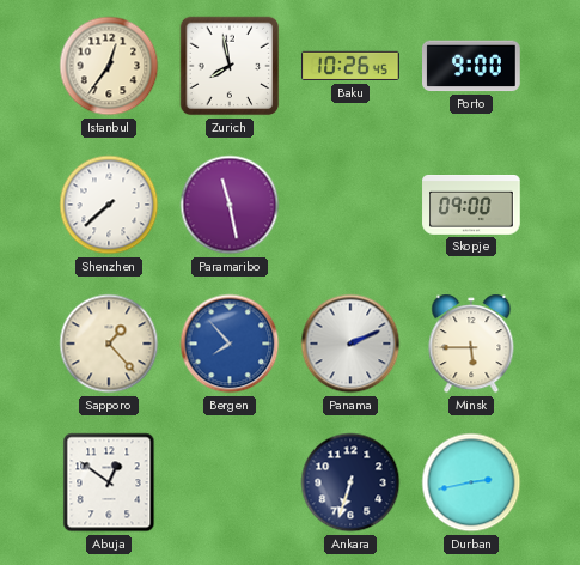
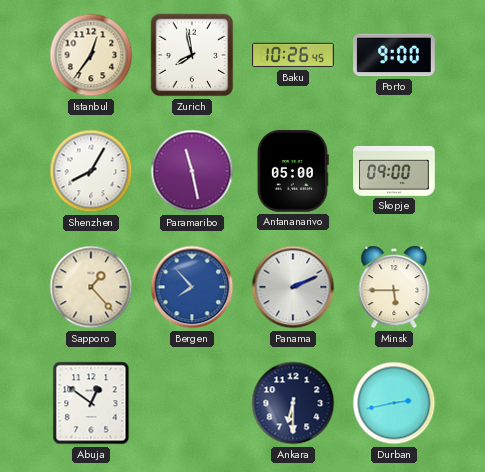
Shenzhen: 7:38 -> 8:05 (91, 171)
Antananarivo: none -> 05:00 (293, 171)
Ankara: 6:33 -> 6:30 (293, 403)
